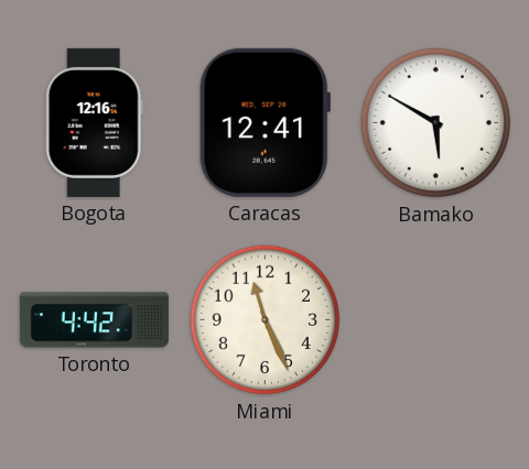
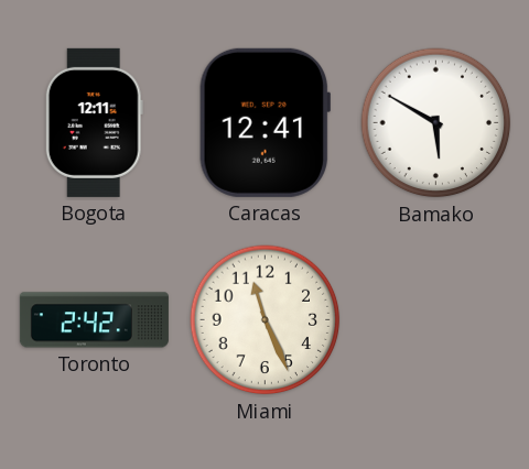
Bogota: 12:16 -> 12:11 (94, 122)
Toronto: 4:42 -> 2:42 (94, 320)
